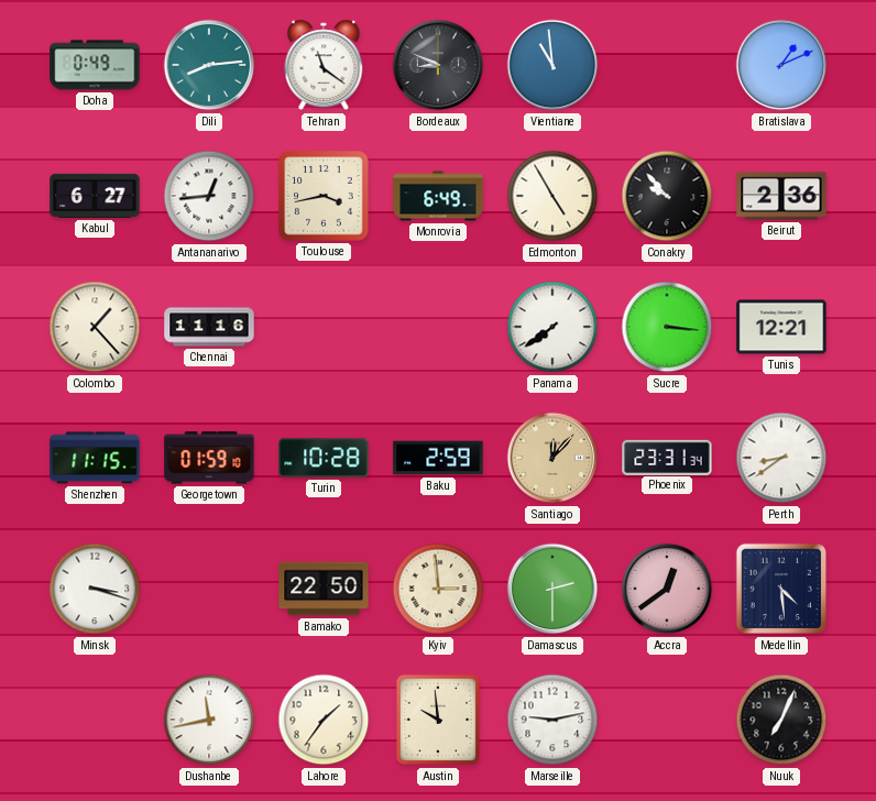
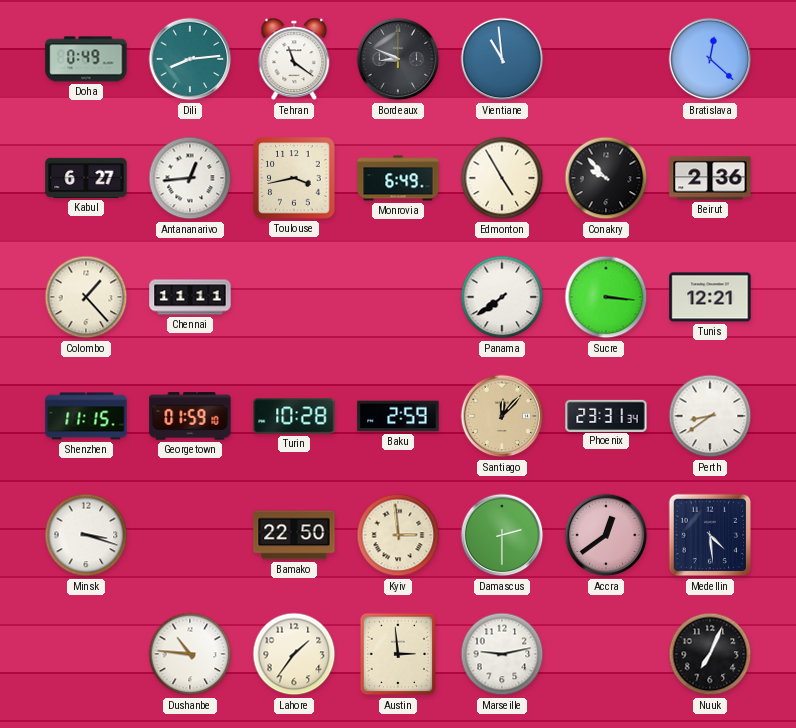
Bratislava: 1:11 -> 12:22 (710, 59)
Chennai: 11:16 -> 11:11 (190, 297)
Dushanbe: 11:43 -> 10:46 (190, 654)
Austin: 9:59 -> 2:59 (397, 654)
